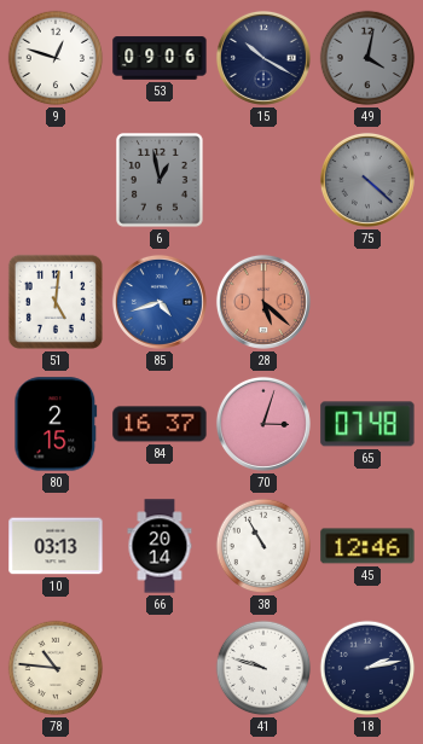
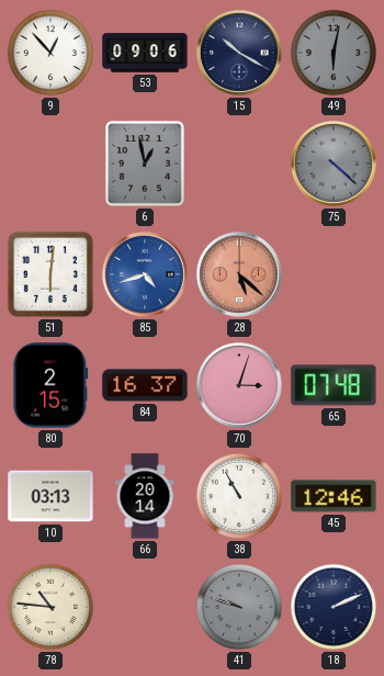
9: 12:48 -> 12:53 (50, 53)
49: 4:02 -> 6:02 (334, 53)
51: 5:01 -> 6:01 (50, 274)
41 dial: white -> grey (239, 607)
18: 2:13 -> 2:11 (334, 607)
